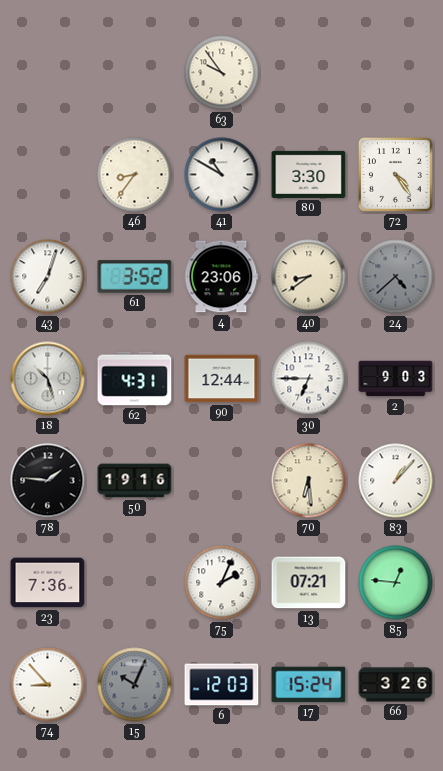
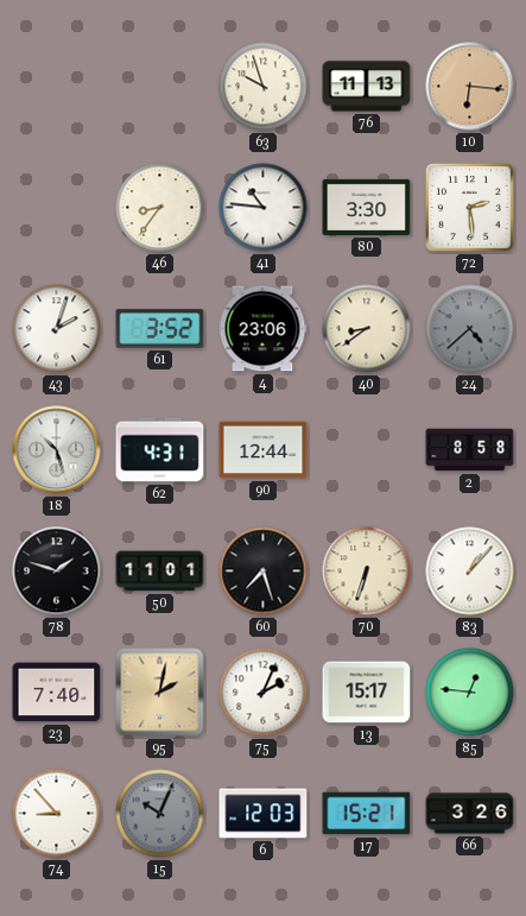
63: 9:54 -> 9:57 (264, 87)
76: none -> 11:13 (367, 87)
10: none -> 6:16 (470, 87)
41: 10:50 -> 10:46 (264, 208)
72: 4:24 -> 2:29 (469, 207)
43: 7:03 -> 2:03 (57, 329)
30: 6:45 -> none (309, 379)
2: 9:03 -> 8:58 (470, 450)
78: 1:46 -> 1:48 (57, 571)
50: 19:16 -> 11:01 (160, 571)
60: none -> 7:27 (264, 571)
70: 6:29 -> 6:33 (367, 571)
23: 7:36 -> 7:40 (57, 693)
95: none -> 2:02 (160, 693)
13: 07:21 -> 15:17 (367, 693)
17: 15:24 -> 15:21 (367, 814)
